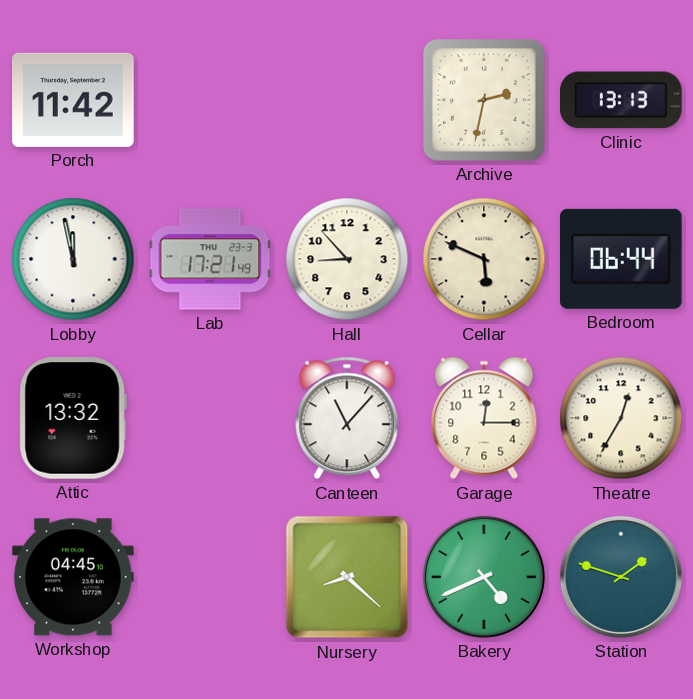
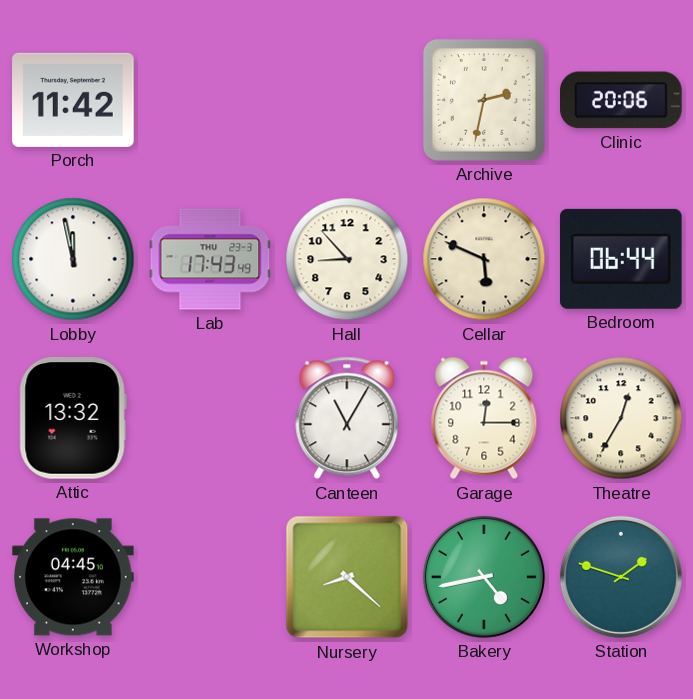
Clinic: 13:13 -> 20:06 (622, 100)
Lab: 17:21 -> 17:43 (210, 259)
Canteen: 11:07 -> 11:05 (347, 418)
Bakery: 4:41 -> 4:43 (484, 577)
